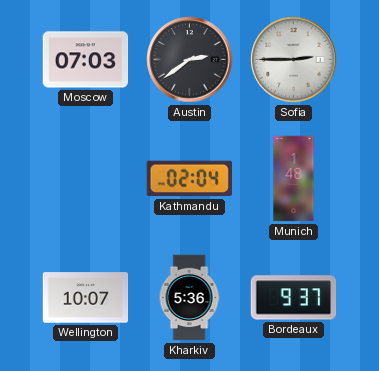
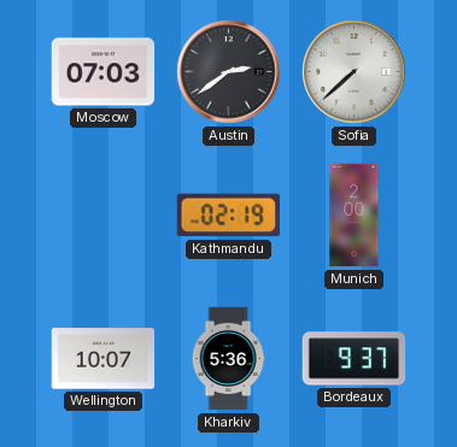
Sofia: 2:45 -> 7:38 (355, 72)
Kathmandu: 02:04 -> 02:19 (228, 216)
Munich: 1:48 -> 2:00 (355, 216)
